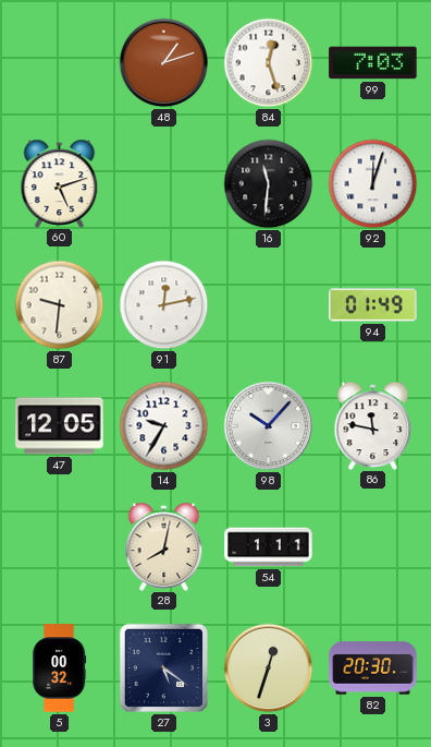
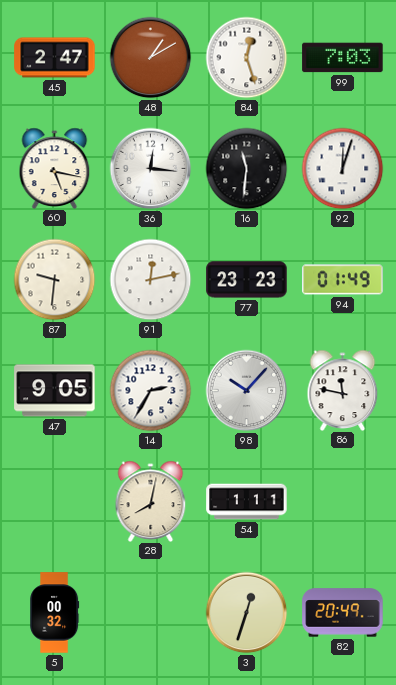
45: none -> 2:47 (55, 58)
48: 1:12 -> 1:10 (151, 58)
60: 5:12 -> 5:17 (55, 168)
36: none -> 12:16 (151, 169)
77: none -> 23:23 (247, 280)
47: 12:05 -> 9:05 (55, 391)
14: 9:35 -> 2:35 (151, 391)
27: 5:21 -> none (163, 667)
82: 20:30 -> 20:49 (343, 613)
